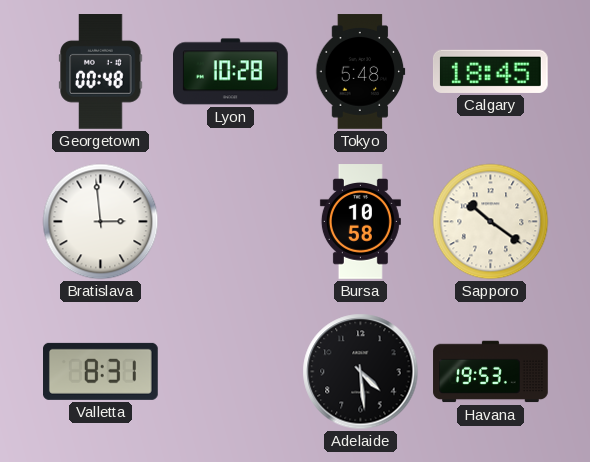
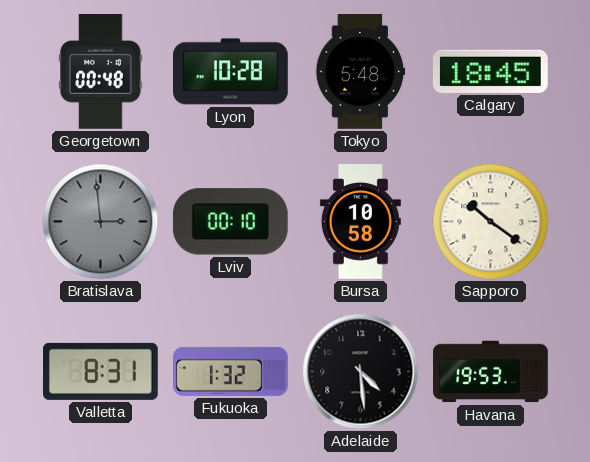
Bratislava dial: white -> grey (101, 222)
Lviv: none -> 00:10 (230, 222)
Fukuoka: none -> 1:32 (231, 371)
